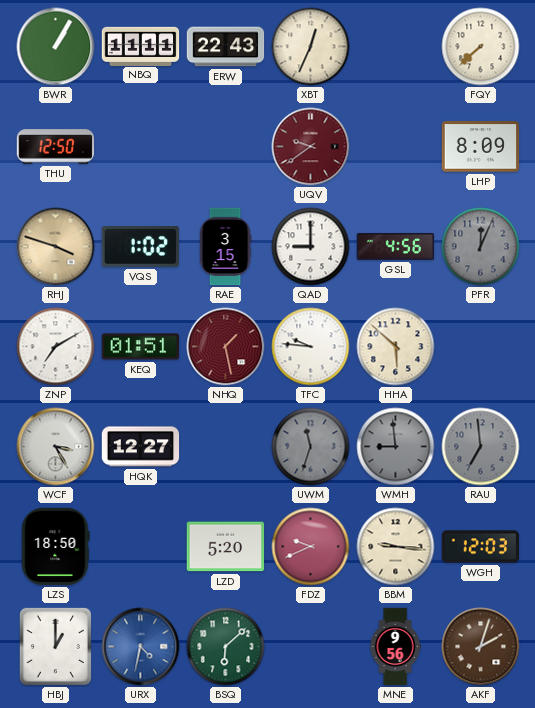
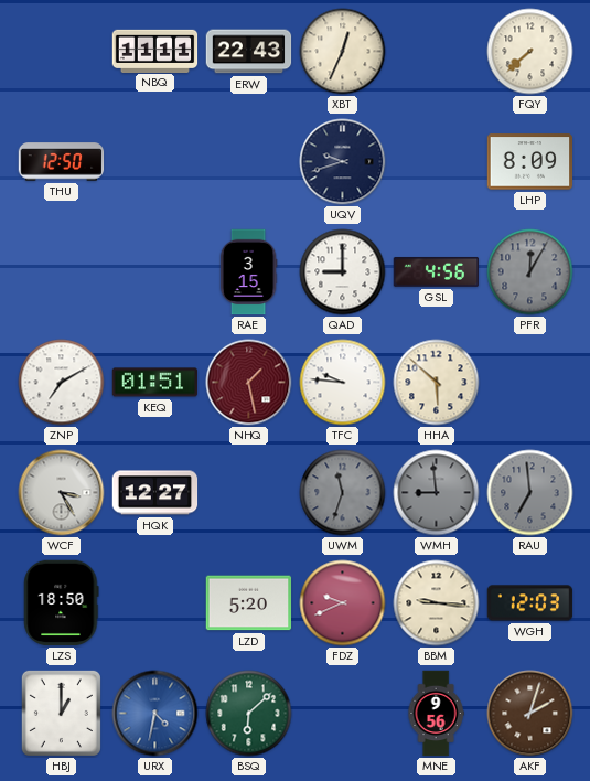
BWR: 1:05 -> none (56, 47)
UQV: 9:39 -> 9:42 (343, 162)
UQV dial: burgundy -> navy (343, 162)
RHJ: 3:48 -> none (56, 247)
VQS: 1:02 -> none (140, 247)
PFR: 12:04 -> 12:05 (530, 272)
